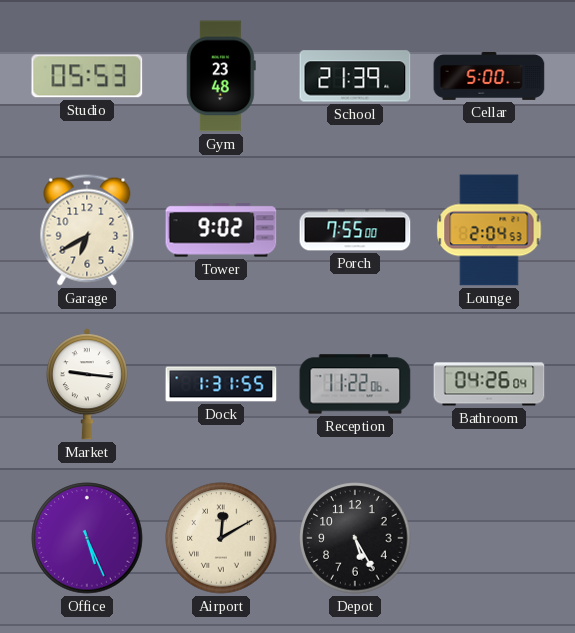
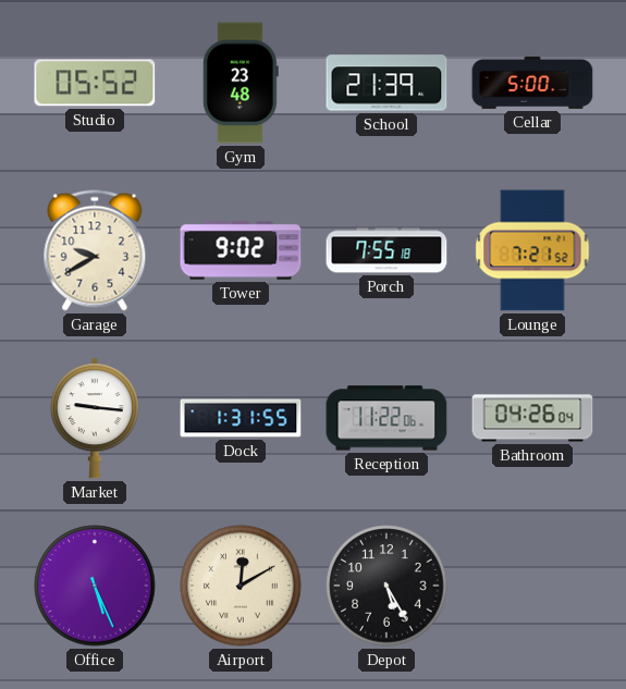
Studio: 05:53 -> 05:52 (95, 83)
Garage: 6:40 -> 9:40 (95, 250)
Porch: 7:55:00 -> 7:55:18 (386, 250)
Lounge: 2:04 -> 7:21 (532, 250)
